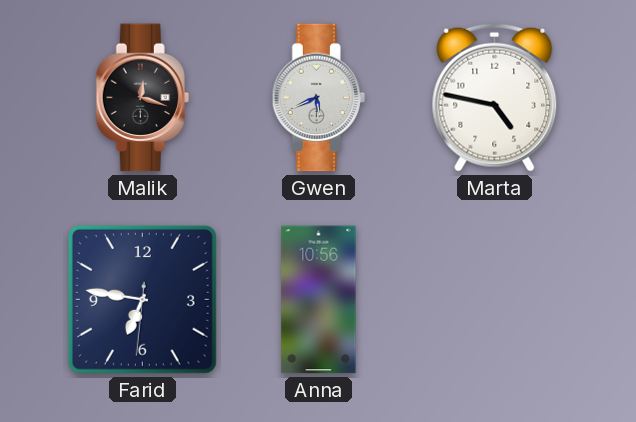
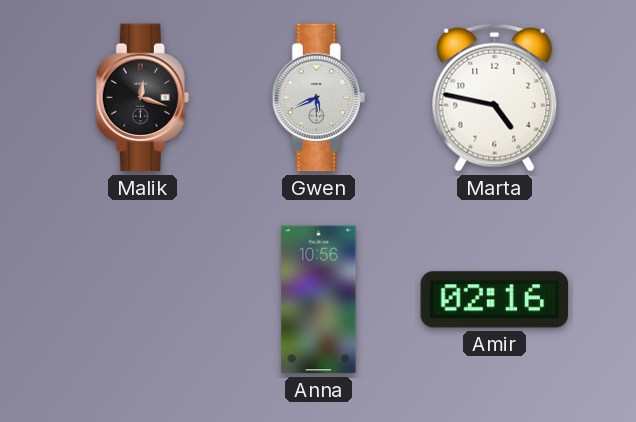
Farid: 6:46 -> none (142, 299)
Amir: none -> 02:16 (495, 300)
